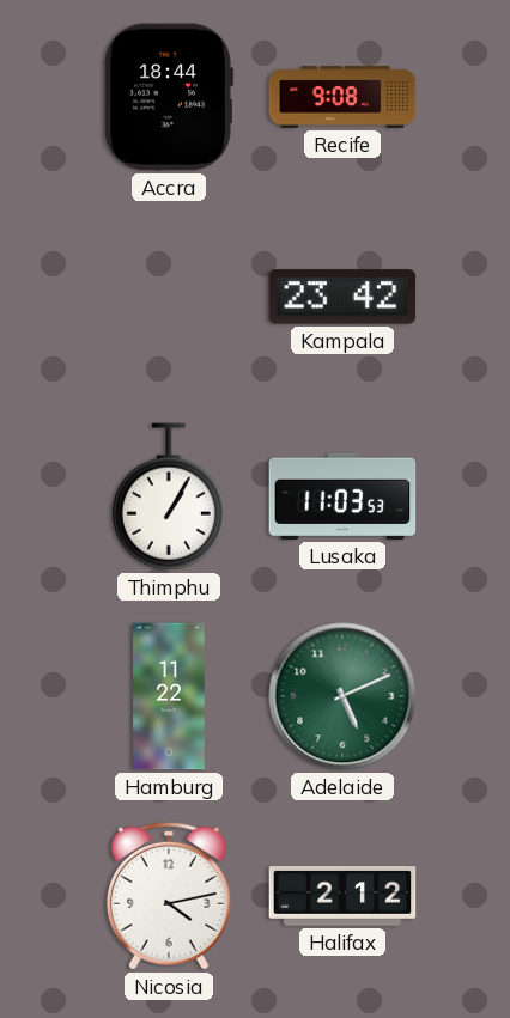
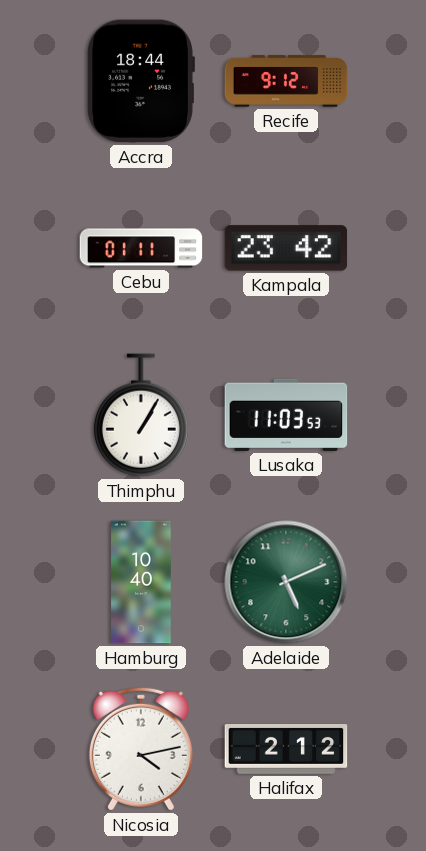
Recife: 9:08 -> 9:12 (286, 81)
Cebu: none -> 01:11 (141, 248)
Hamburg: 11:22 -> 10:40 (141, 582)
